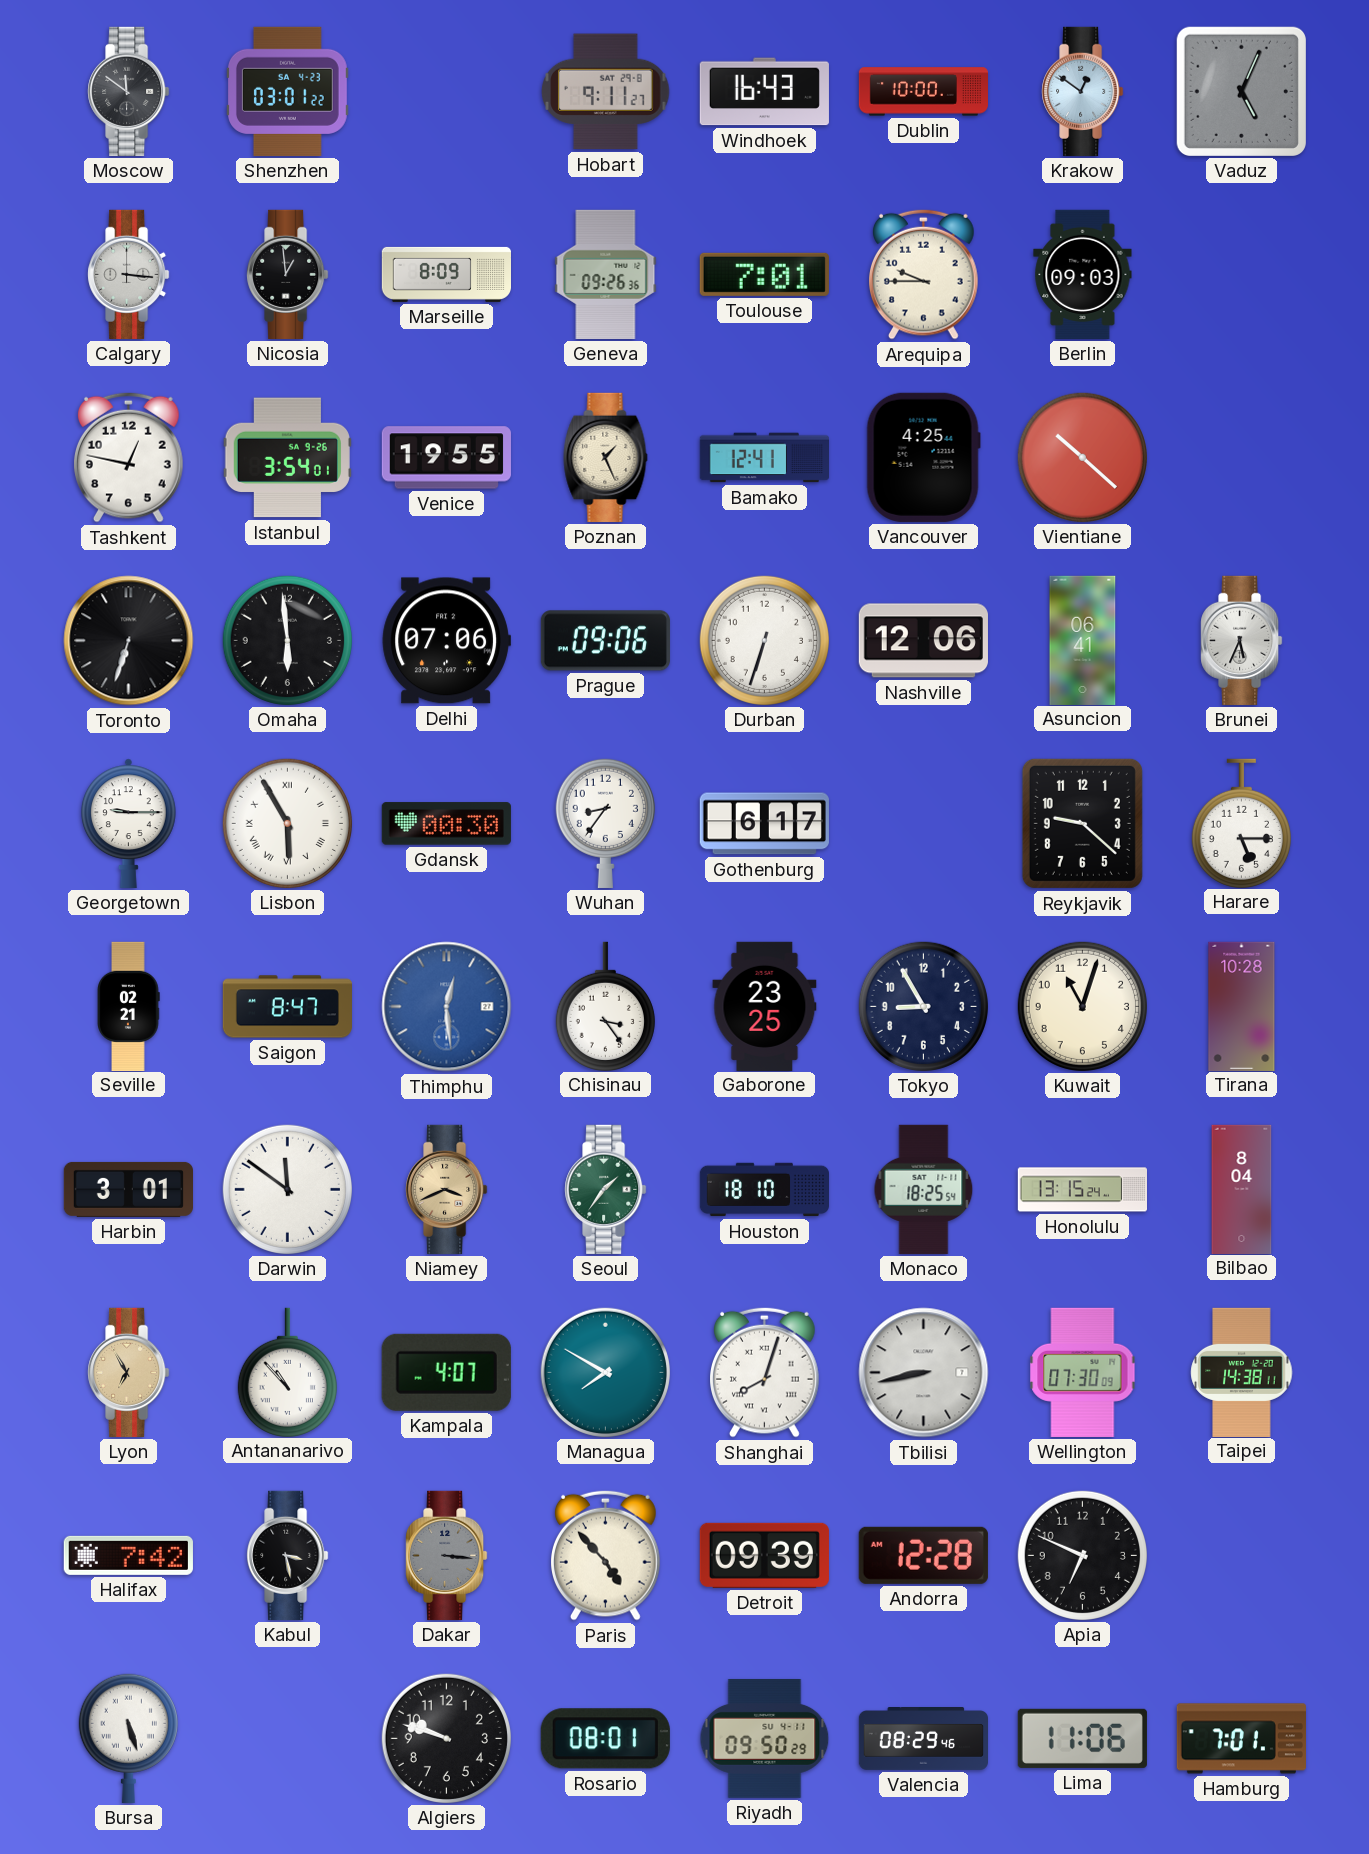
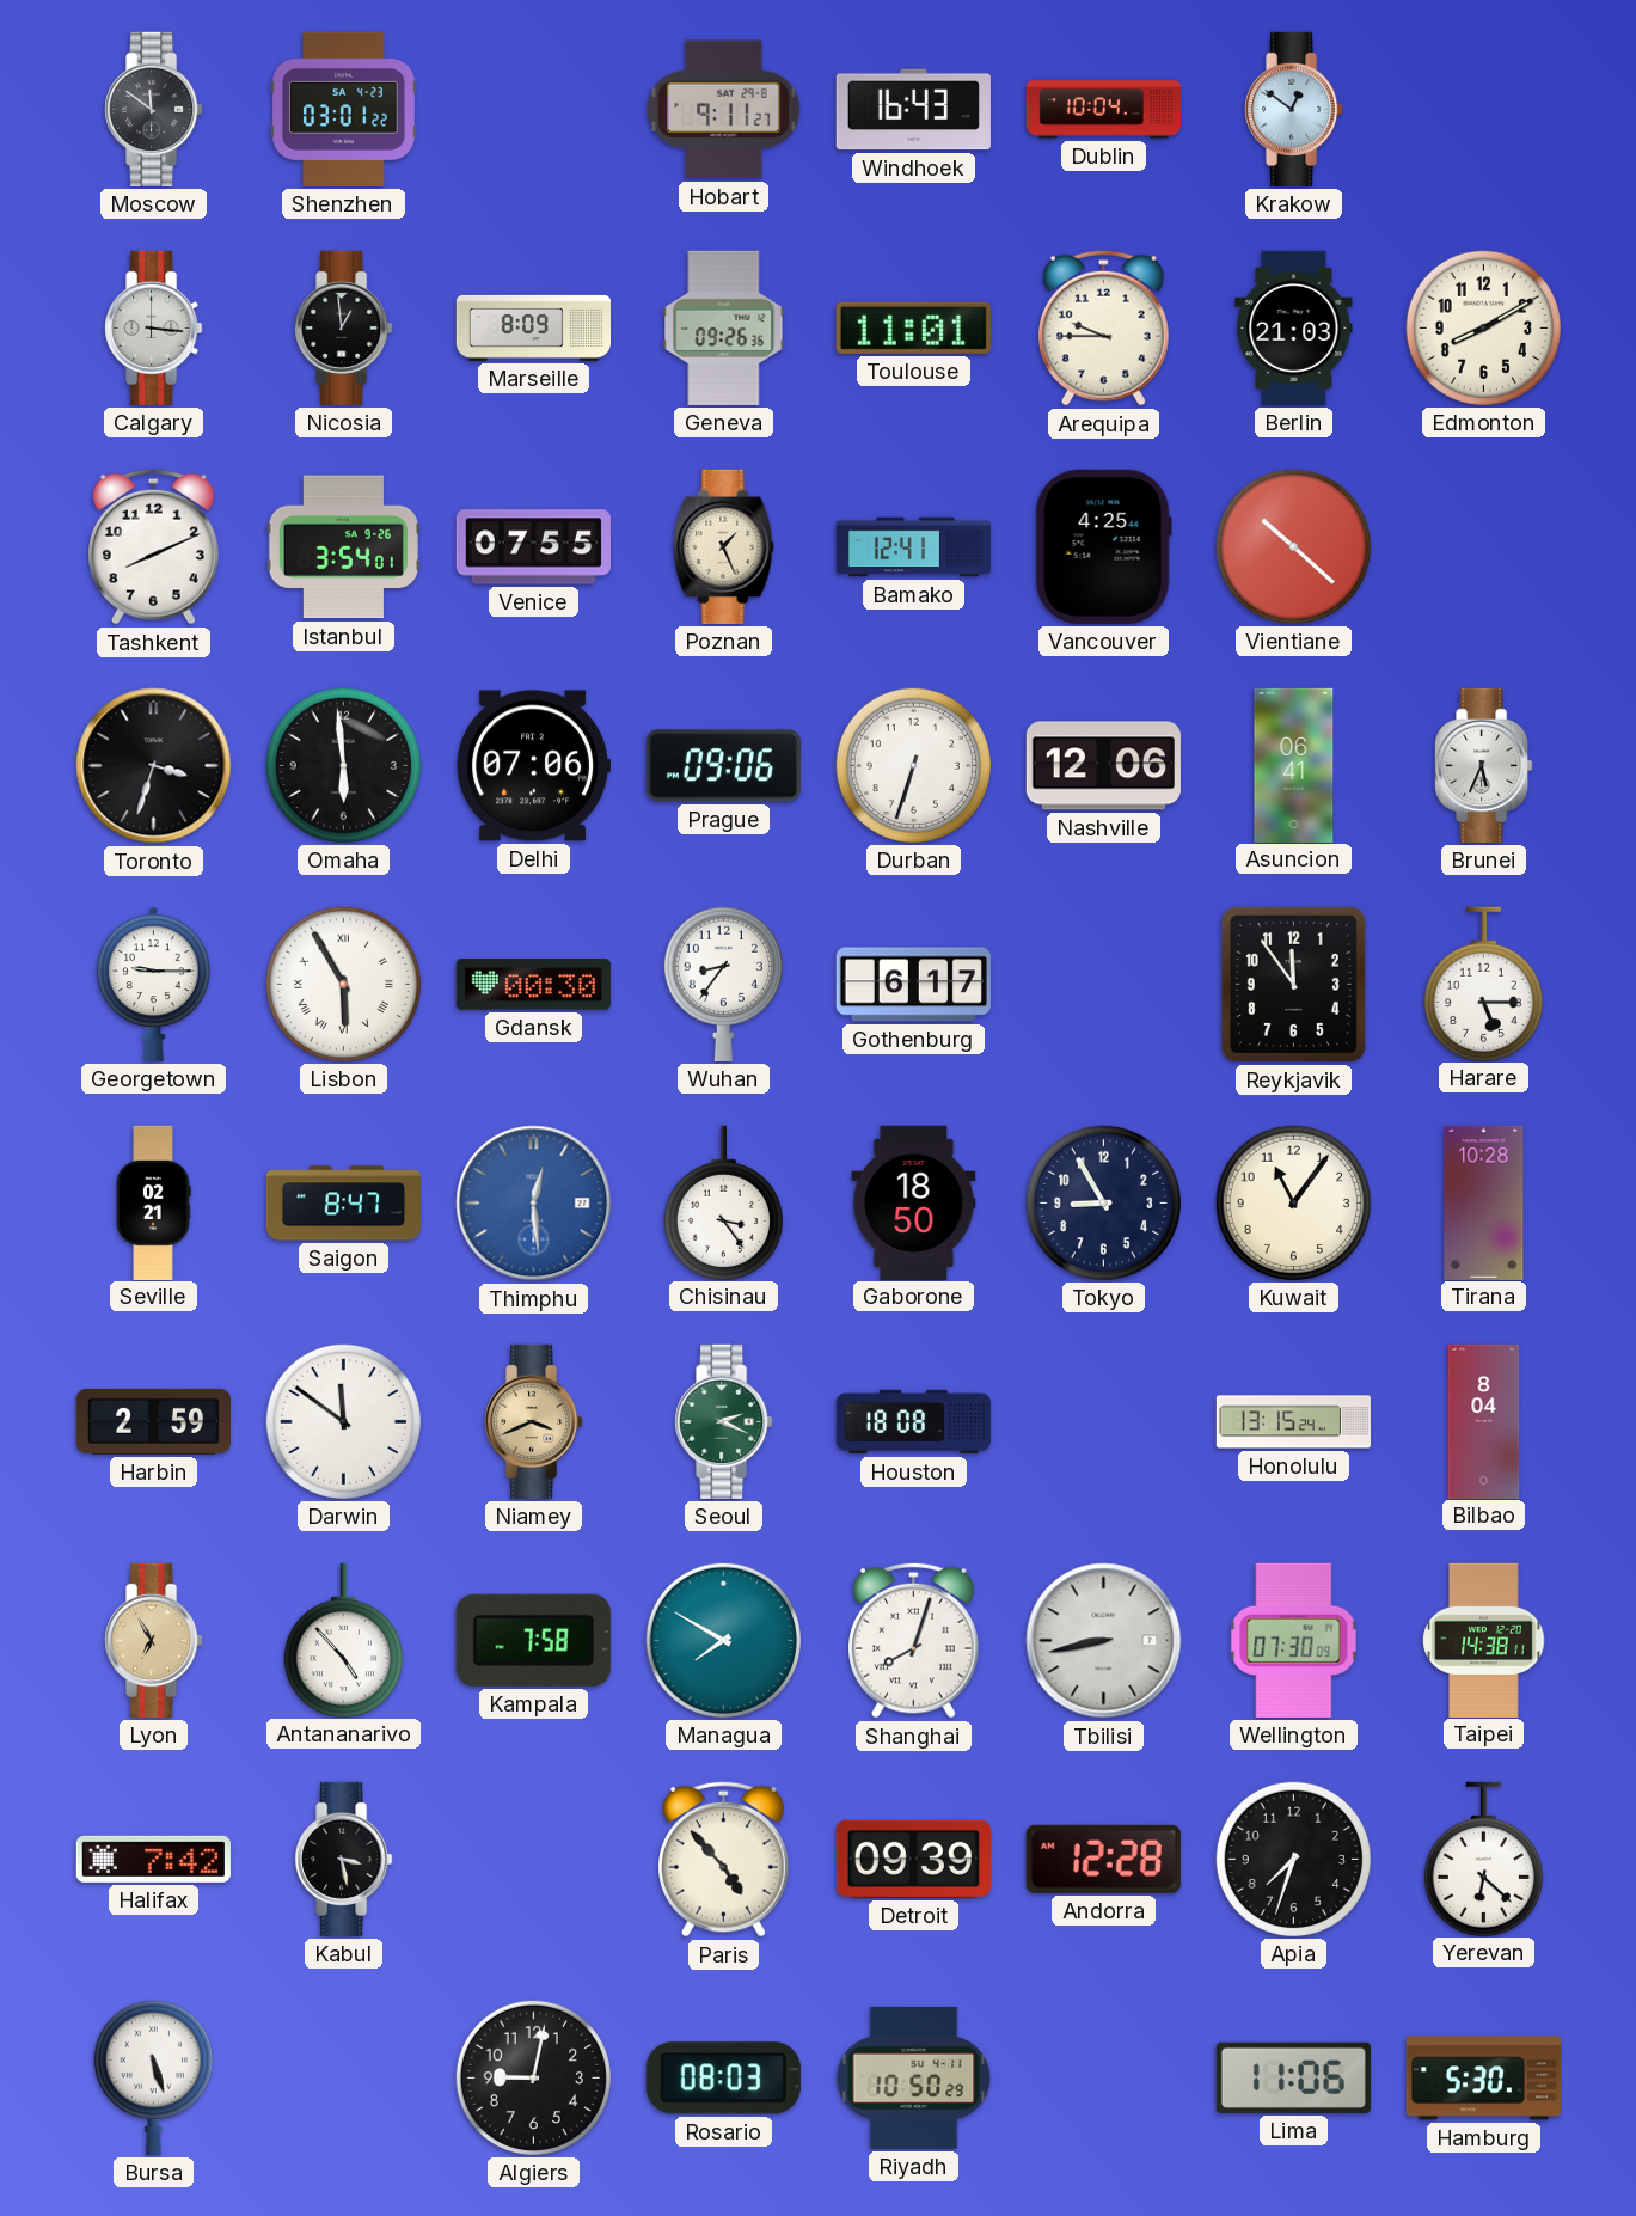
Dublin: 10:00 -> 10:04 (1103, 110)
Vaduz: 5:04 -> none (1241, 91)
Toulouse: 7:01 -> 11:01 (913, 327)
Berlin: 09:03 -> 21:03 (1294, 327)
Edmonton: none -> 8:10 (1483, 327)
Tashkent: 12:47 -> 8:11 (154, 546)
Venice: 19:55 -> 07:55 (533, 547)
Toronto: 6:33 -> 3:33 (154, 766)
Reykjavik: 9:22 -> 11:54 (1293, 984)
Gaborone: 23:25 -> 18:50 (914, 1202)
Kuwait: 11:03 -> 11:06 (1293, 1202)
Harbin: 3:01 -> 2:59 (153, 1421)
Seoul: 1:36 -> 2:19 (724, 1421)
Houston: 18:10 -> 18:08 (913, 1422)
Monaco: 18:25 -> none (924, 1189)
Antananarivo: 10:53 -> 4:53 (343, 1640)
Kampala: 4:07 -> 7:58 (533, 1640)
Dakar: 3:16 -> none (447, 1555)
Apia: 6:49 -> 7:33 (1293, 1859)
Yerevan: none -> 6:22 (1483, 1859)
Algiers: 9:48 -> 9:02 (533, 2077)
Rosario: 08:01 -> 08:03 (723, 2079)
Riyadh: 09:50 -> 10:50 (914, 2077)
Valencia: 08:29 -> none (923, 1739)
Hamburg: 7:01 -> 5:30 (1483, 2079)
